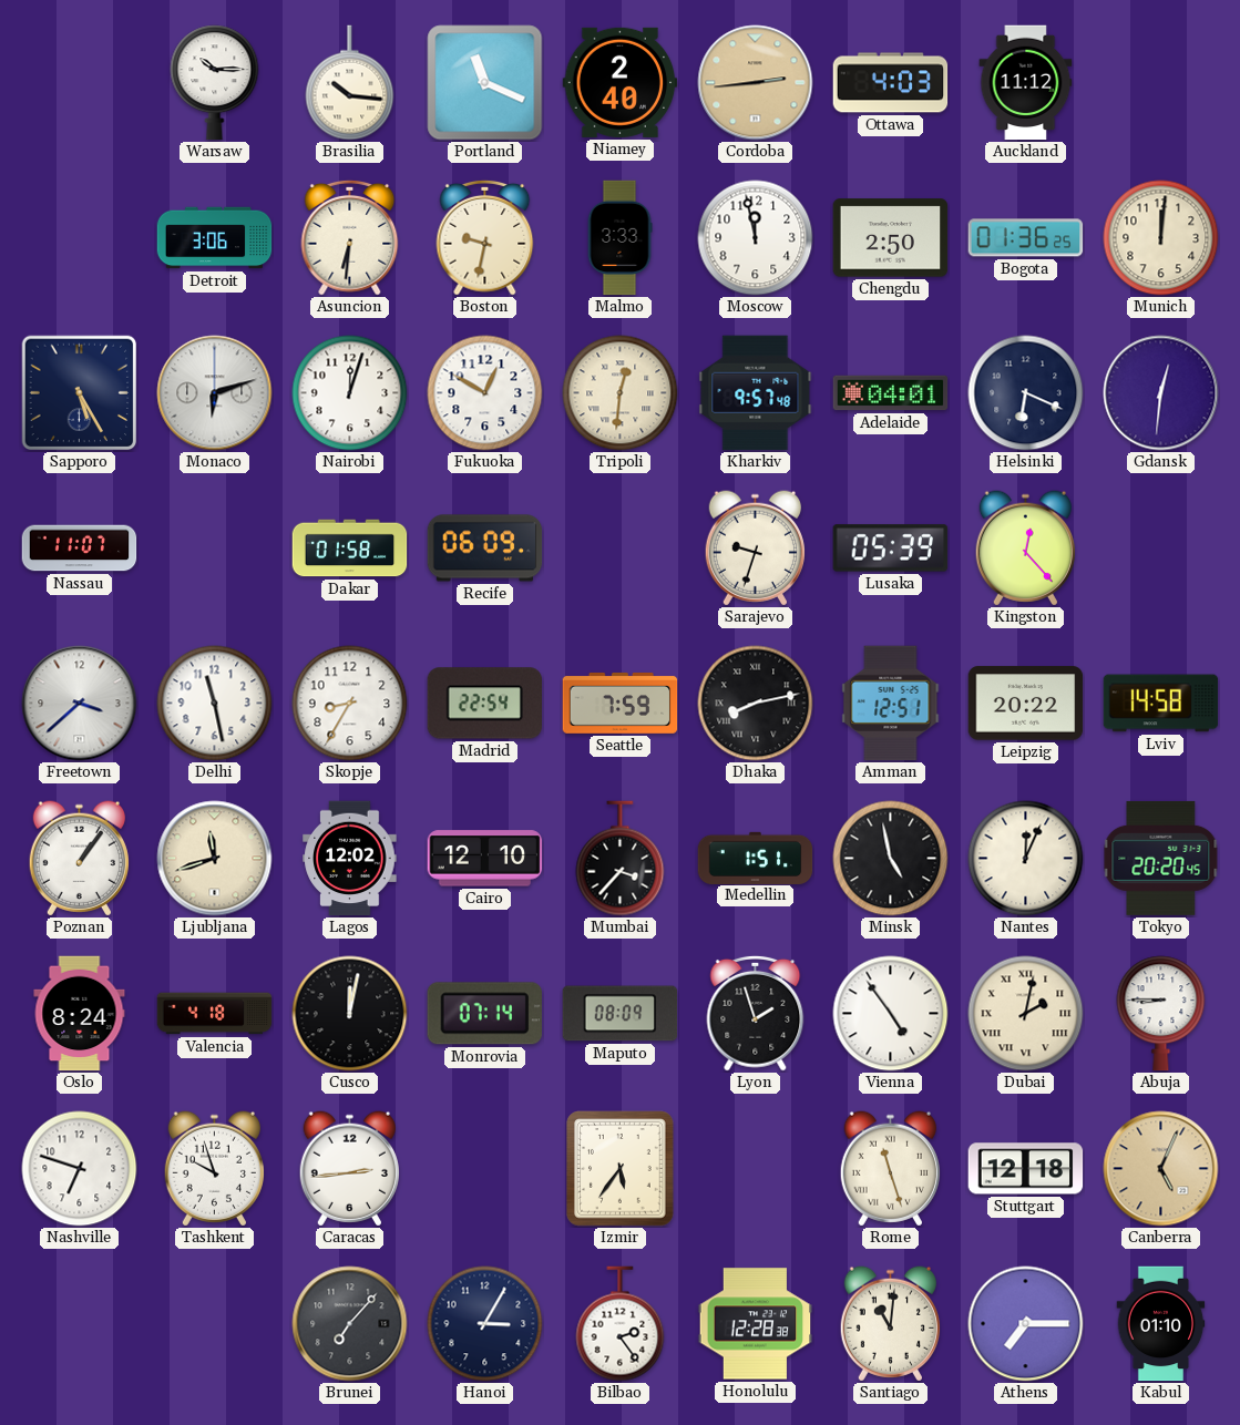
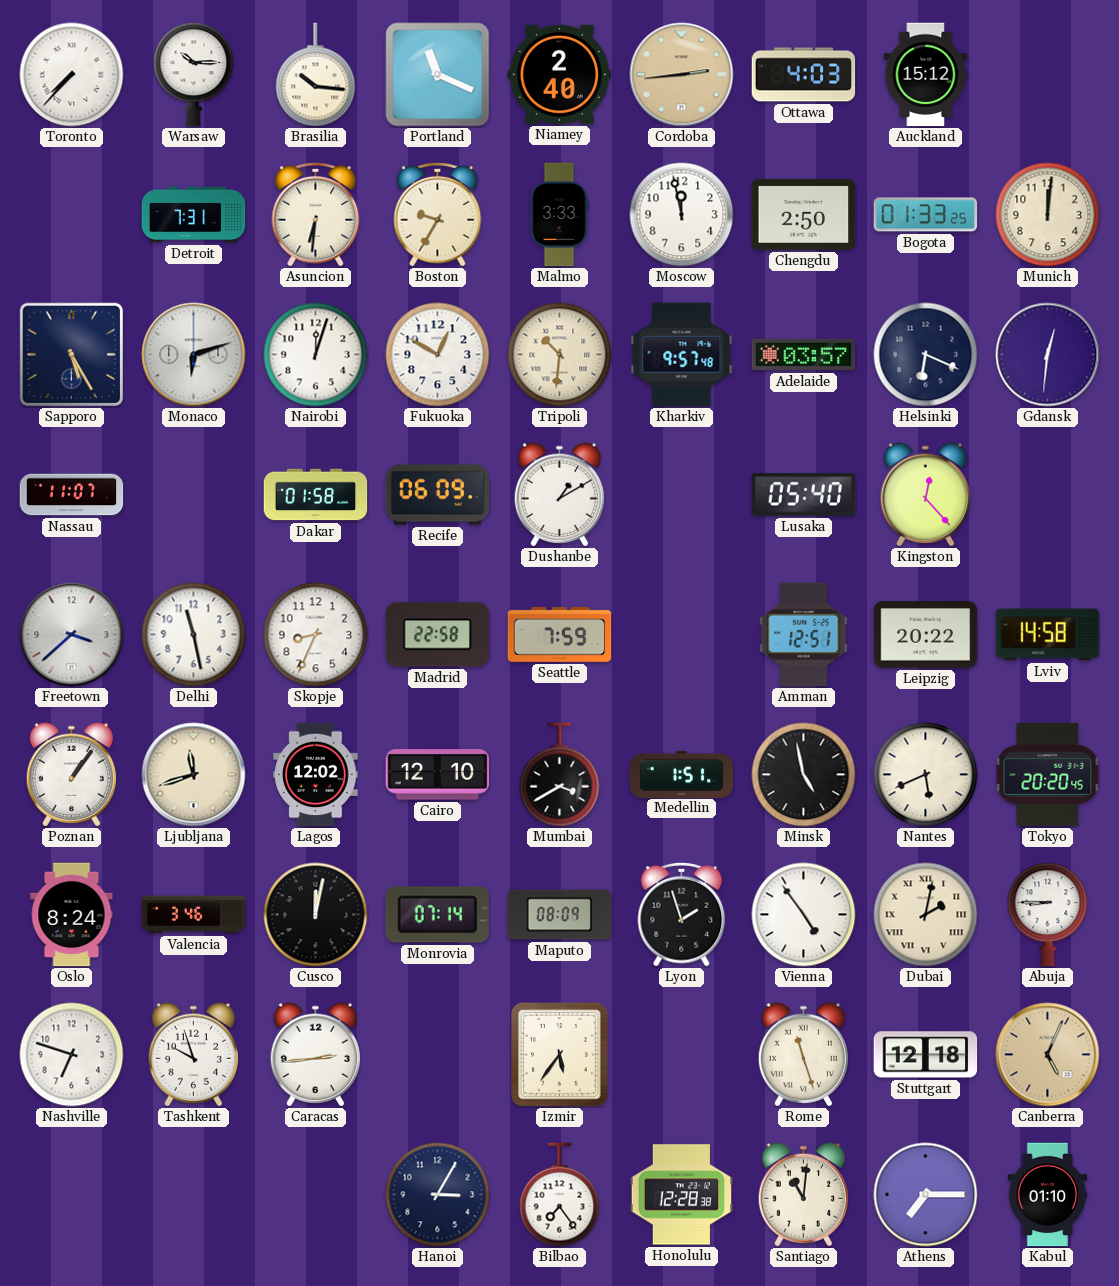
Toronto: none -> 7:37 (72, 75)
Auckland: 11:12 -> 15:12 (926, 75)
Detroit: 3:06 -> 7:31 (194, 215)
Boston: 9:32 -> 9:35 (438, 214)
Bogota: 01:36 -> 01:33 (926, 215)
Tripoli: 12:31 -> 10:31 (560, 355)
Adelaide: 04:01 -> 03:57 (804, 355)
Dushanbe: none -> 1:10 (559, 495)
Sarajevo: 9:33 -> none (755, 549)
Lusaka: 05:39 -> 05:40 (804, 495)
Skopje: 8:35 -> 8:34 (316, 635)
Madrid: 22:54 -> 22:58 (437, 635)
Dhaka: 8:13 -> none (756, 704)
Mumbai: 3:37 -> 3:40 (560, 775)
Nantes: 12:04 -> 5:41 (926, 775)
Valencia: 4:18 -> 3:46 (194, 915)
Brunei: 7:07 -> none (350, 1324)
Bilbao: 2:24 -> 7:24 (560, 1195)
